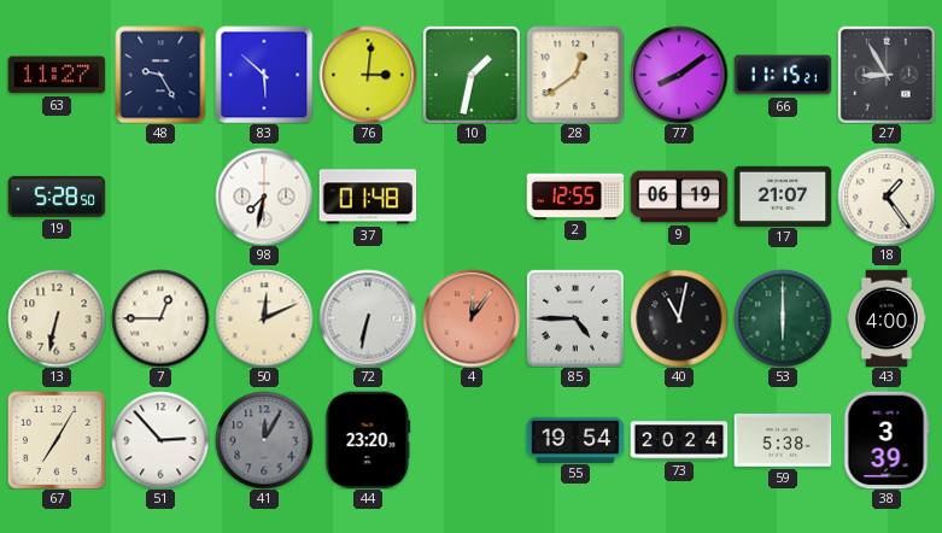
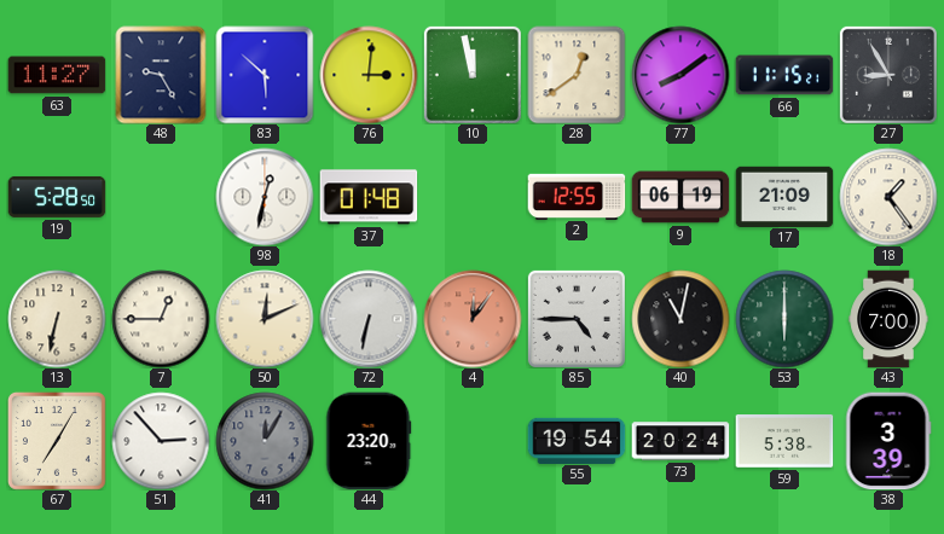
10: 1:32 -> 11:58 (473, 75)
98: 7:32 -> 12:32 (265, 197)
17: 21:07 -> 21:09 (784, 196)
43: 4:00 -> 7:00 (888, 319)
